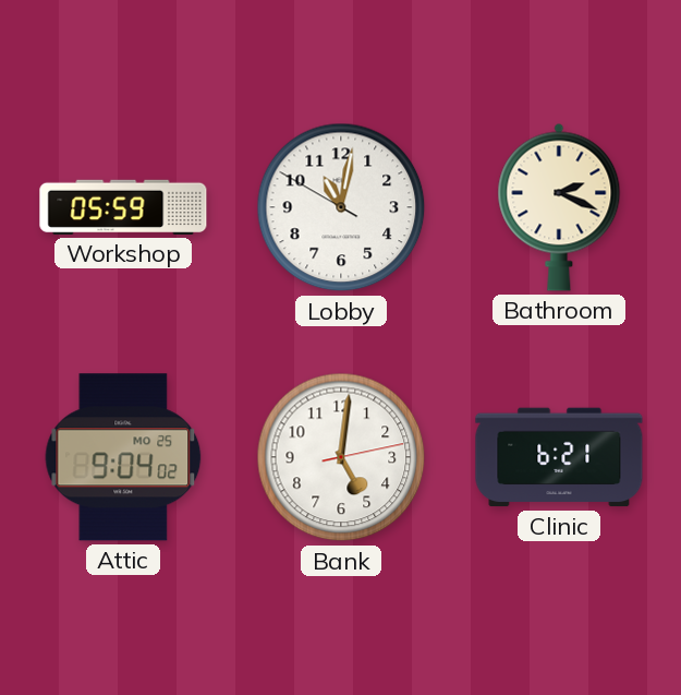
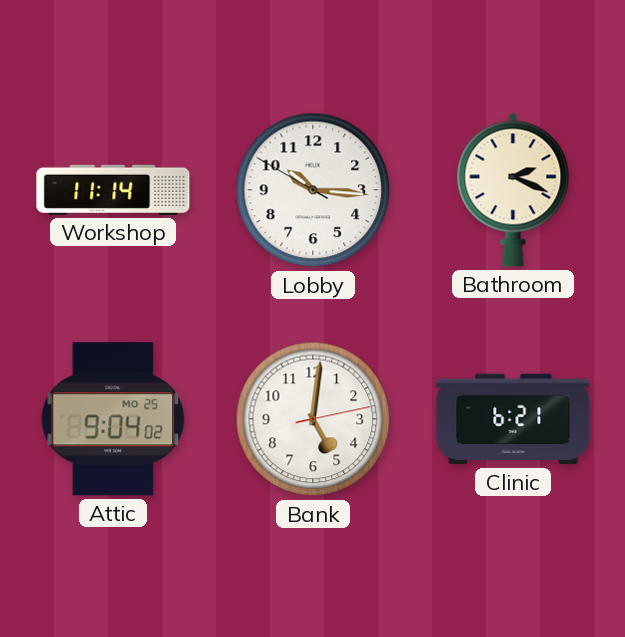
Workshop: 05:59 -> 11:14 (113, 190)
Lobby: 11:01 -> 10:15 (313, 190)
